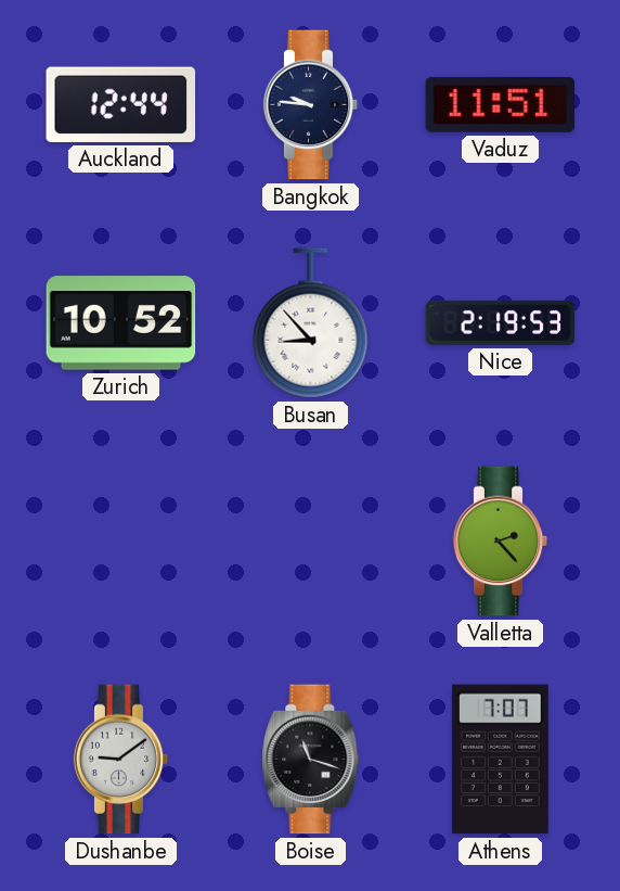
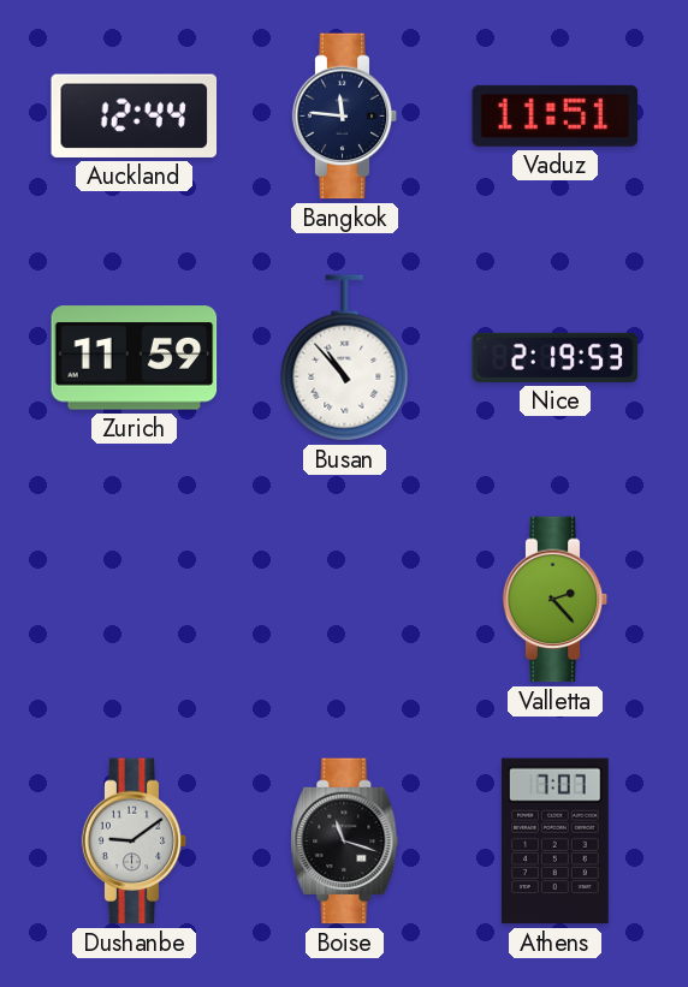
Bangkok: 9:46 -> 11:46 (345, 117)
Zurich: 10:52 -> 11:59 (135, 358)
Busan: 8:53 -> 10:53 (345, 358)
